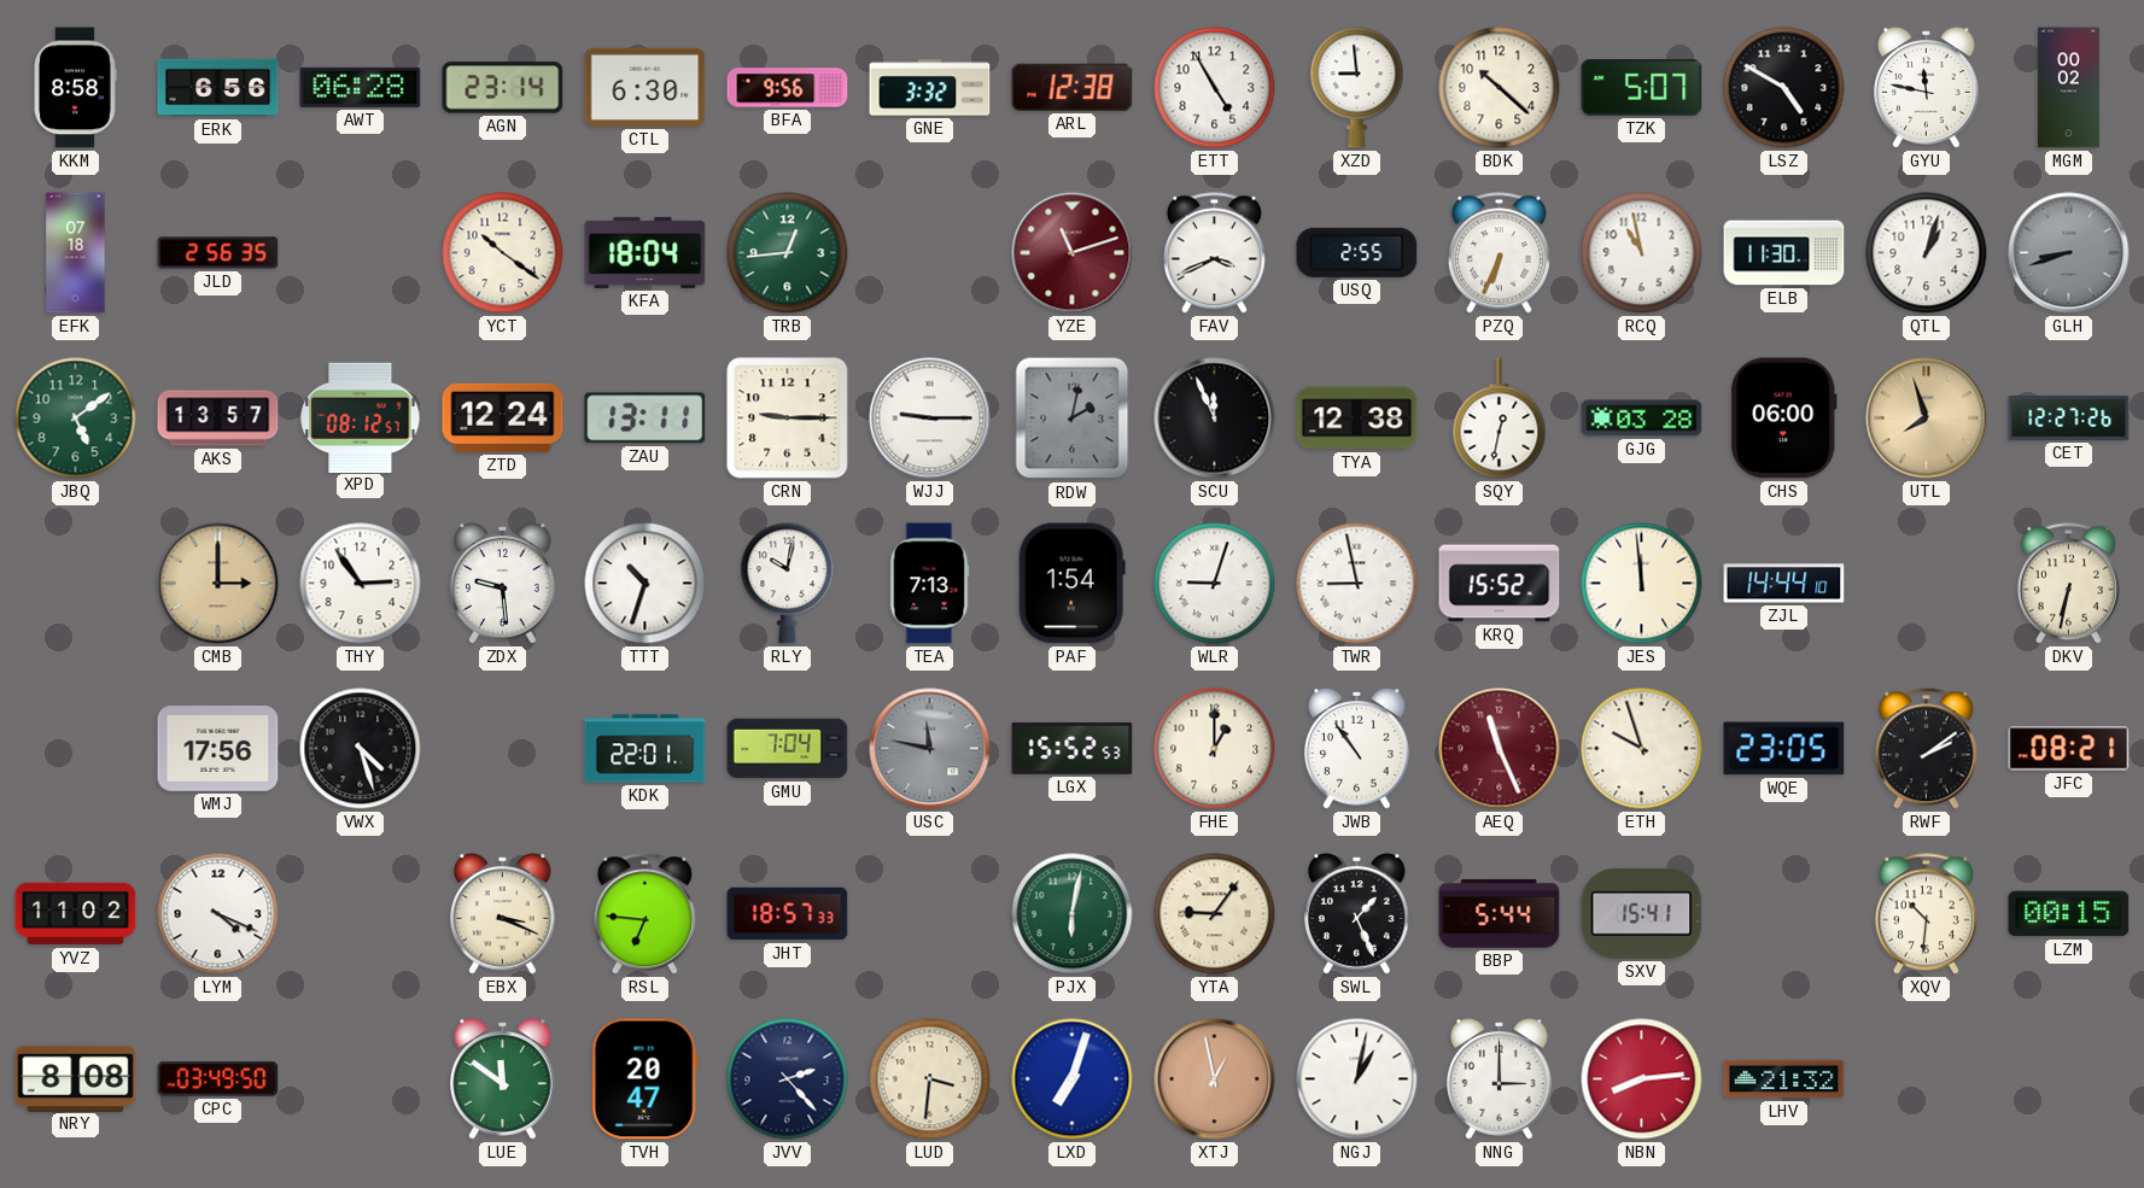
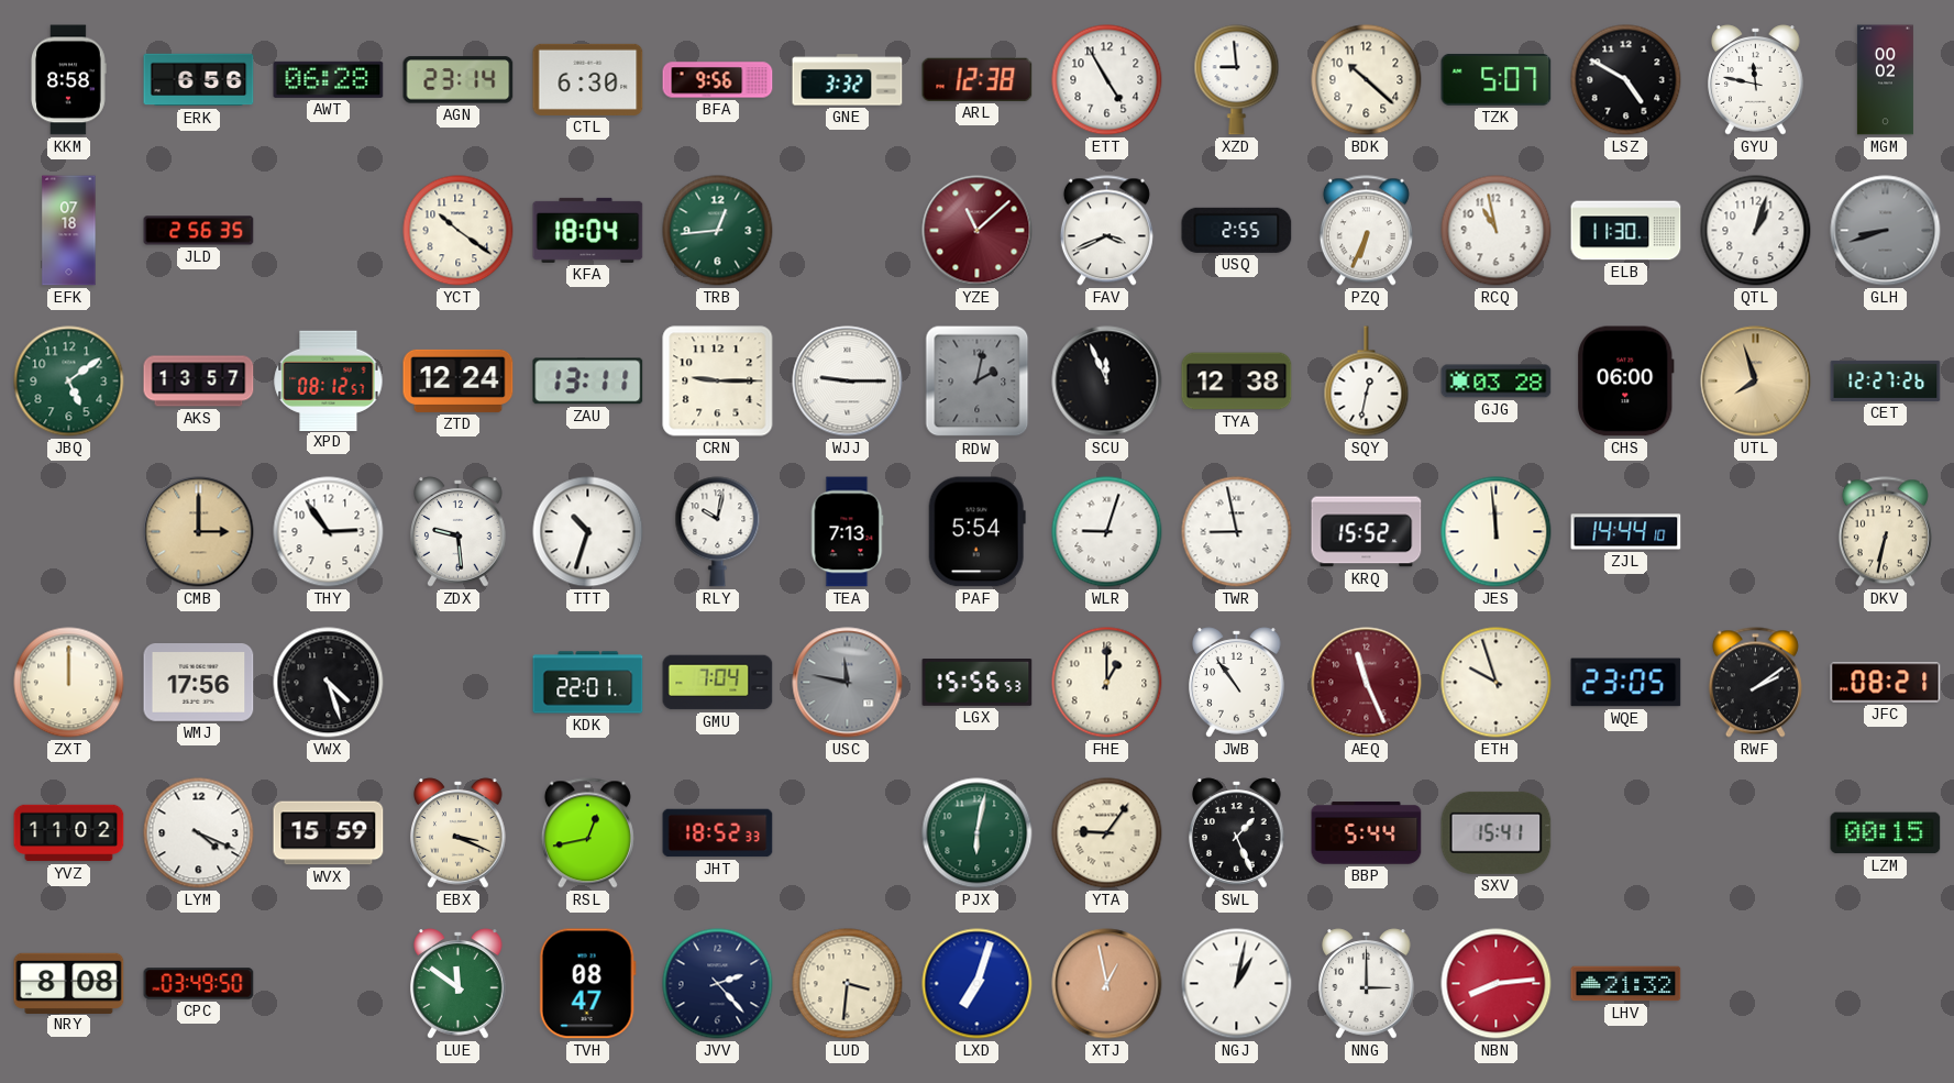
YZE: 11:12 -> 11:08 (978, 231)
PAF: 1:54 -> 5:54 (976, 532)
ZXT: none -> 12:00 (69, 683)
LGX: 15:52 -> 15:56 (978, 683)
WVX: none -> 15:59 (329, 833)
RSL: 6:46 -> 12:43 (587, 833)
JHT: 18:57 -> 18:52 (718, 833)
XQV: 10:31 -> none (1926, 914)
TVH: 20:47 -> 08:47 (587, 984)
